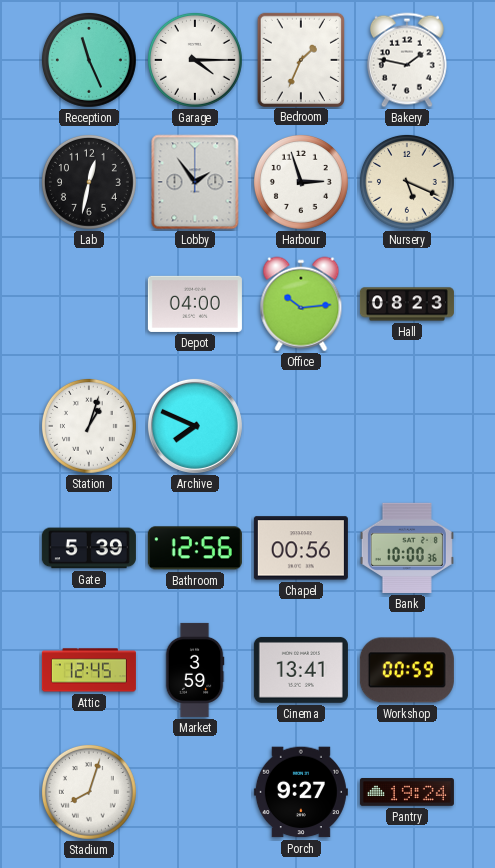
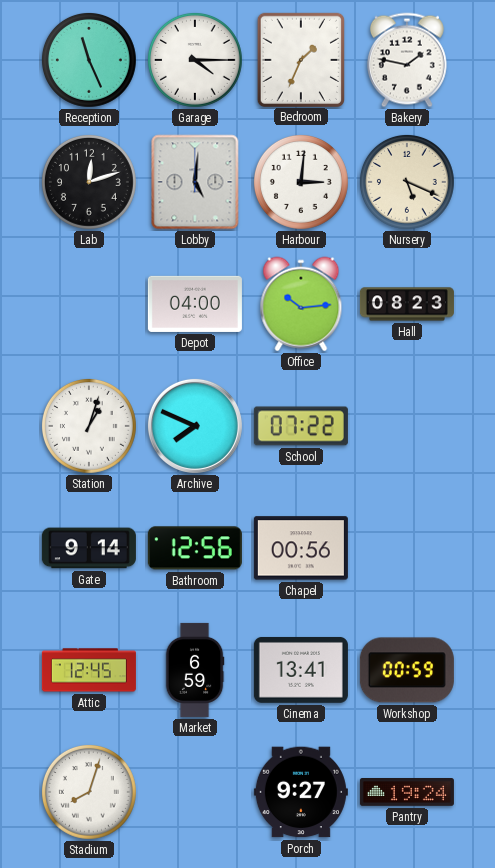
Lab: 12:32 -> 12:12 (89, 182)
Lobby: 1:54 -> 5:01 (195, 182)
Harbour: 2:57 -> 3:01 (301, 182)
School: none -> 07:22 (301, 426)
Gate: 5:39 -> 9:14 (89, 548)
Bank: 10:00 -> none (407, 548)
Market: 3:59 -> 6:59 (195, 670)
